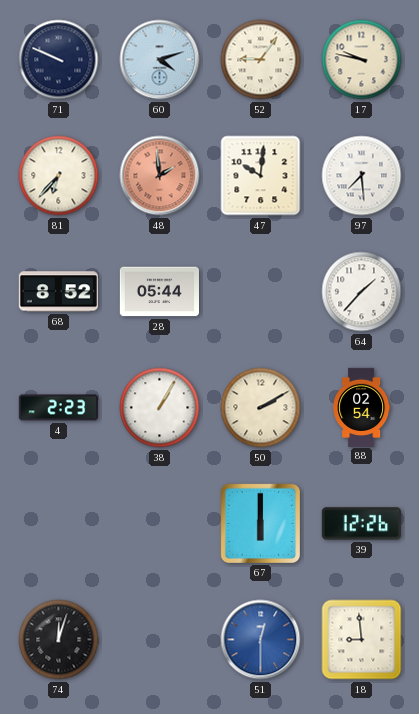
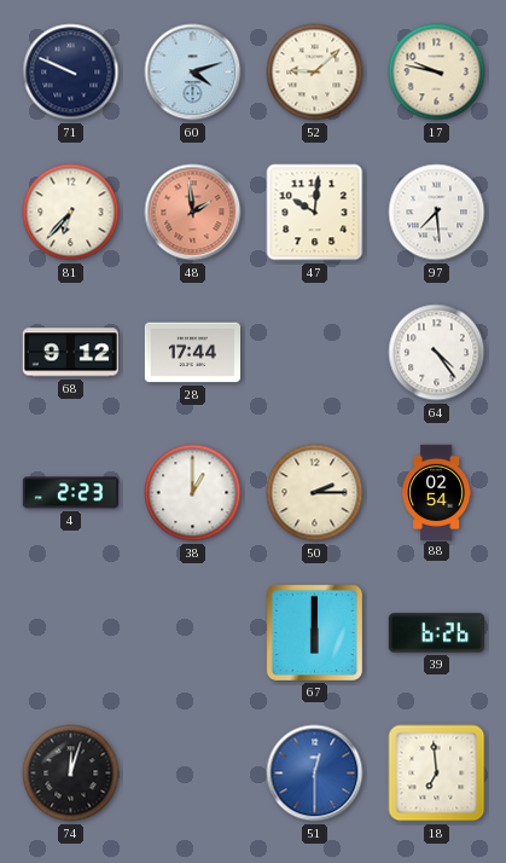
52: 9:06 -> 9:08 (315, 73)
68: 8:52 -> 9:12 (70, 353)
28: 05:44 -> 17:44 (192, 353)
64: 1:37 -> 4:24 (437, 353)
38: 1:05 -> 1:00 (193, 493)
50: 2:10 -> 2:15 (315, 493)
39: 12:26 -> 6:26 (436, 633)
18: 8:59 -> 6:59 (437, 774)
